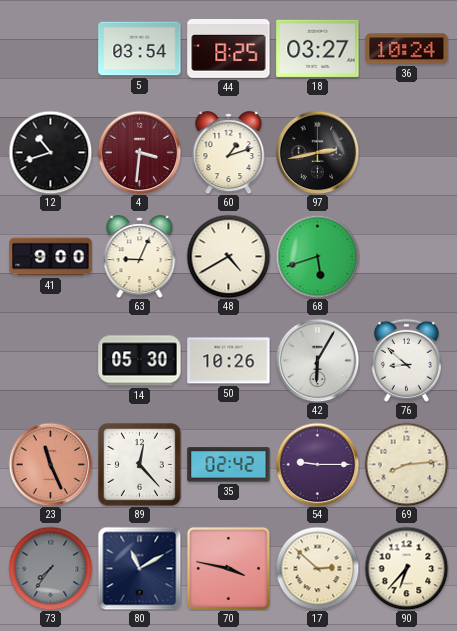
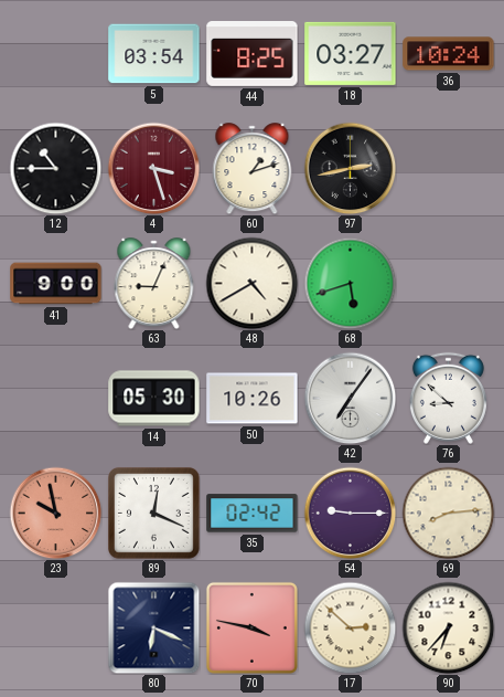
12: 10:42 -> 10:45 (55, 168)
4: 3:31 -> 3:27 (153, 168)
42: 6:05 -> 7:06 (350, 398)
23: 11:26 -> 9:58 (55, 513)
89: 12:23 -> 12:19 (153, 513)
73: 7:36 -> none (50, 568)
80: 11:10 -> 6:19 (153, 627)
